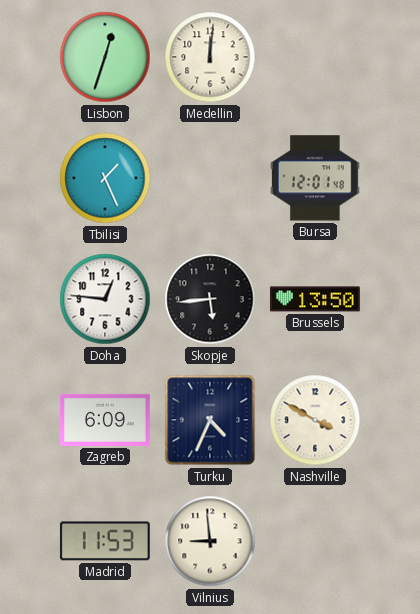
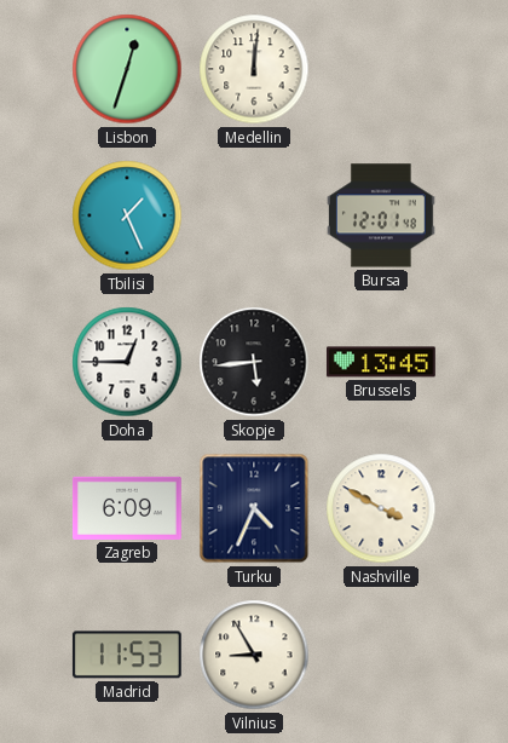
Doha: 12:46 -> 12:45 (127, 362)
Brussels: 13:50 -> 13:45 (381, 362)
Vilnius: 8:59 -> 8:55 (254, 655)
